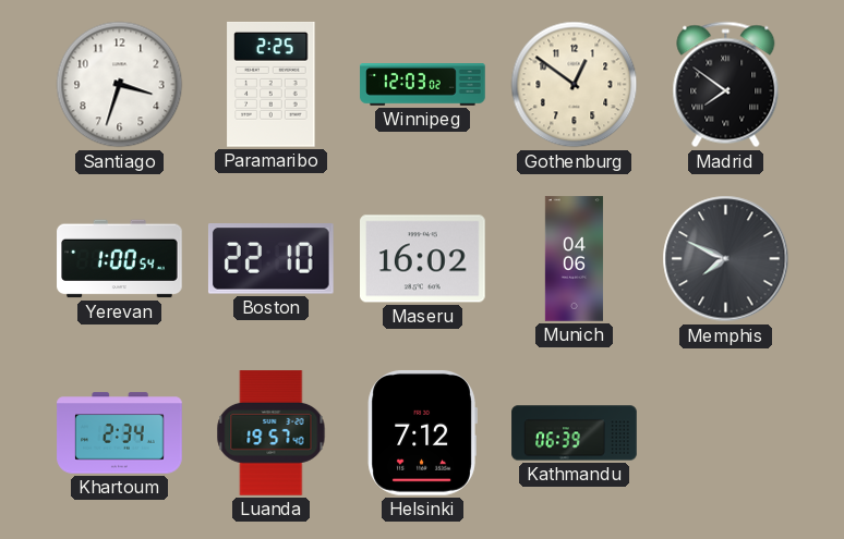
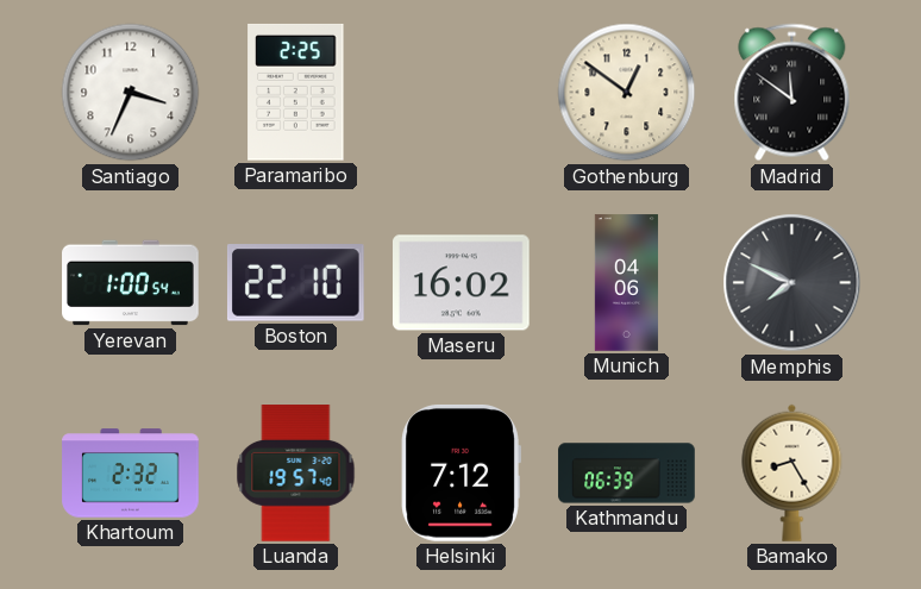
Santiago: 3:33 -> 3:34 (131, 93)
Winnipeg: 12:03 -> none (423, 85)
Madrid: 7:51 -> 11:51 (792, 93)
Khartoum: 2:34 -> 2:32 (131, 474)
Bamako: none -> 8:25 (792, 472)
